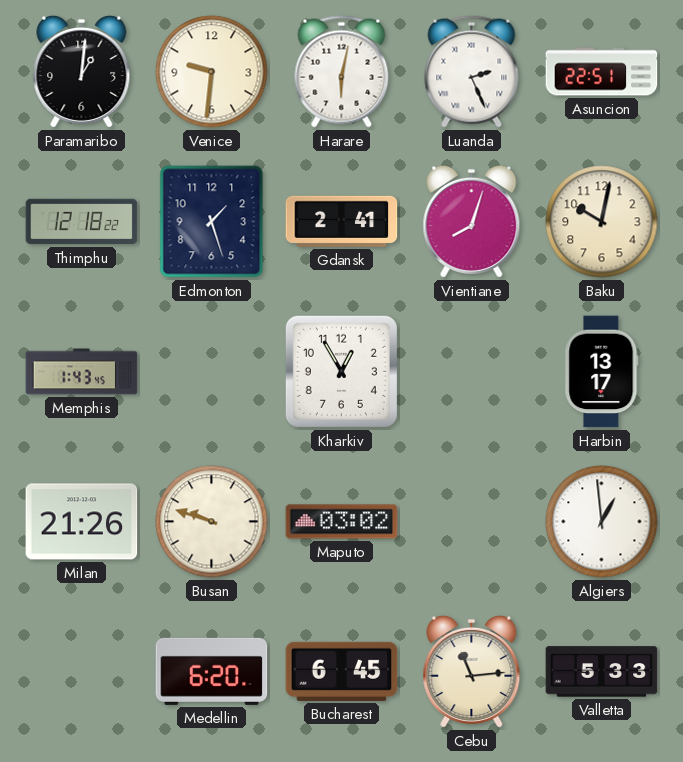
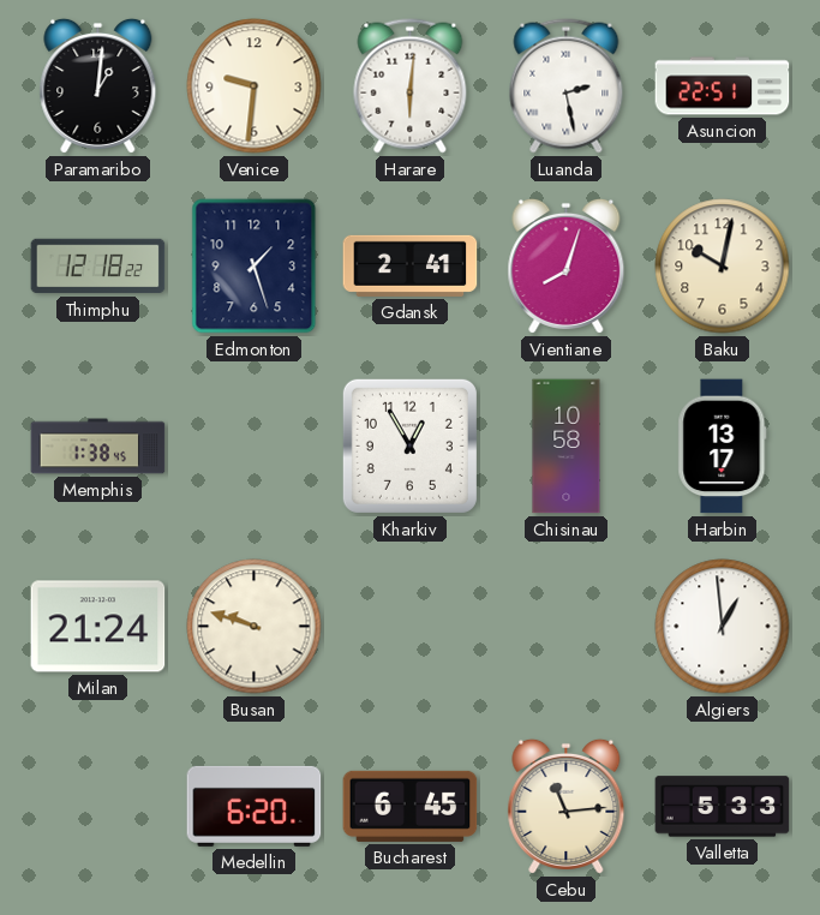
Harare: 6:02 -> 6:01 (411, 86)
Luanda: 2:26 -> 2:28 (567, 86)
Memphis: 1:43 -> 1:38 (98, 447)
Chisinau: none -> 10:58 (567, 447)
Milan: 21:26 -> 21:24 (98, 627)
Maputo: 03:02 -> none (342, 522)
